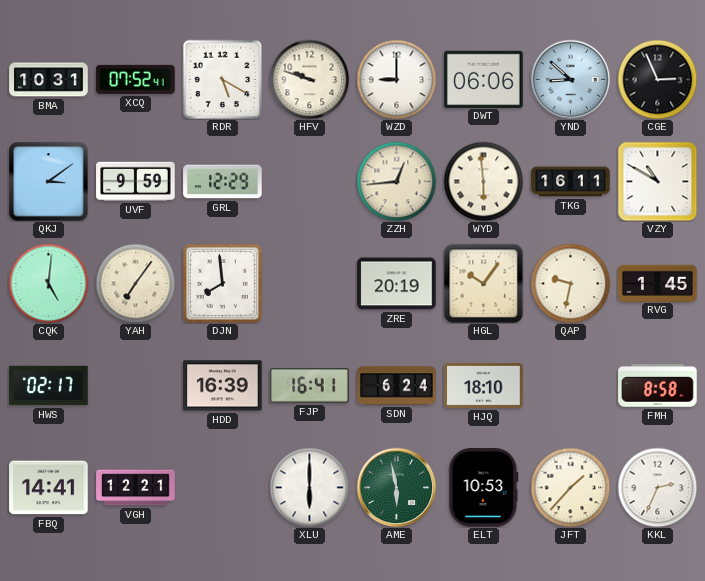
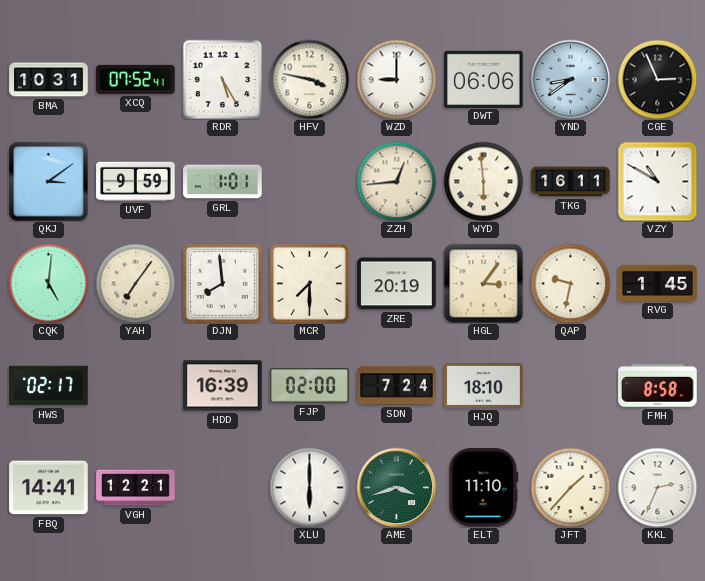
RDR: 5:20 -> 5:25 (222, 79)
HFV: 9:48 -> 3:47 (309, 79)
YND: 8:52 -> 8:39 (570, 79)
GRL: 12:29 -> 1:01 (223, 182)
MCR: none -> 7:30 (309, 283)
HGL: 10:06 -> 3:06 (483, 283)
FJP: 16:41 -> 02:00 (310, 386)
SDN: 6:24 -> 7:24 (397, 386)
AME: 5:58 -> 3:42 (396, 487)
ELT: 10:53 -> 11:10 (484, 488)
